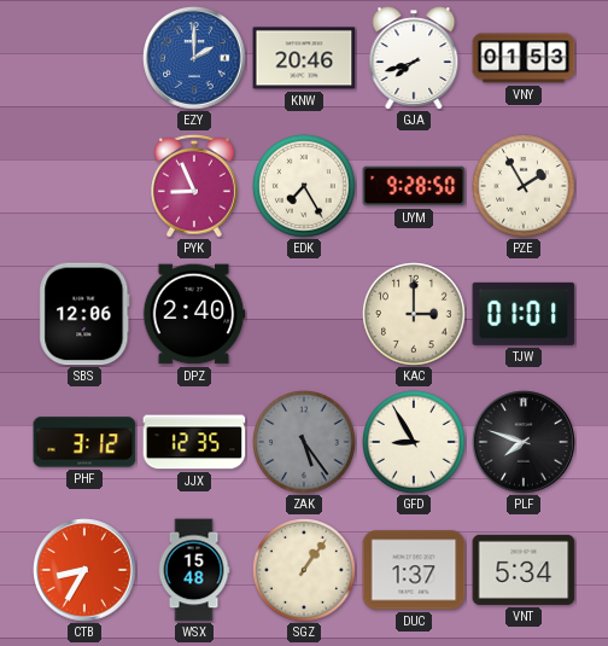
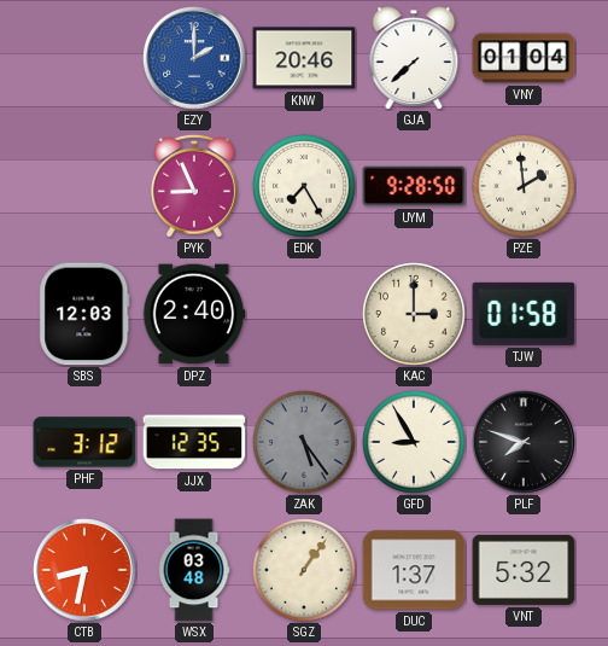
GJA: 7:42 -> 7:38 (414, 58)
VNY: 01:53 -> 01:04 (524, 58)
PZE: 1:55 -> 1:59 (525, 187)
SBS: 12:06 -> 12:03 (84, 314)
TJW: 01:01 -> 01:58 (524, 314)
CTB: 8:35 -> 8:32 (84, 570)
WSX: 15:48 -> 03:48 (194, 570)
VNT: 5:34 -> 5:32 (524, 570)
